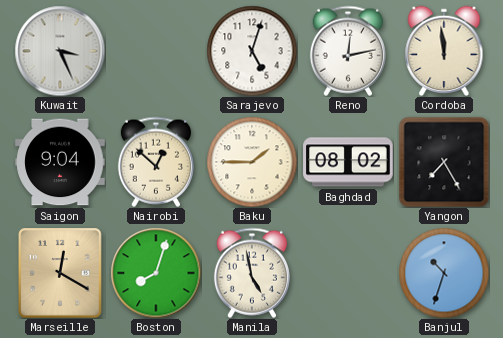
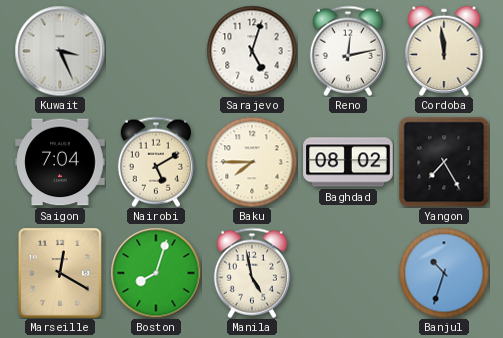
Saigon: 9:04 -> 7:04 (60, 162)
Nairobi: 12:52 -> 5:10 (156, 162)
Baku: 1:45 -> 7:45 (252, 162)
